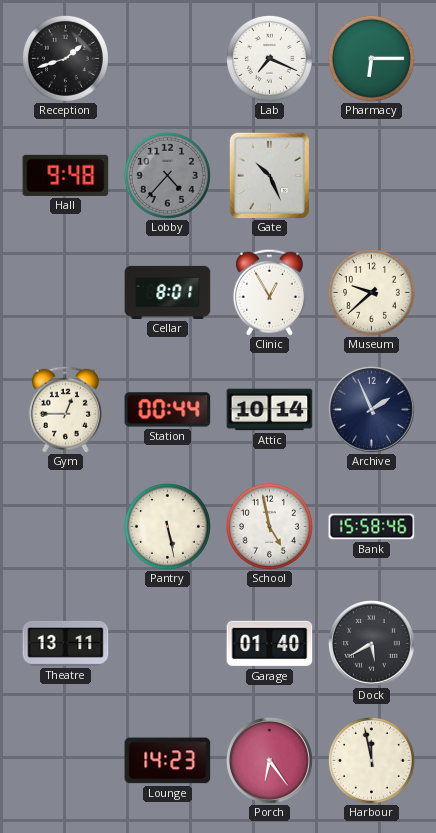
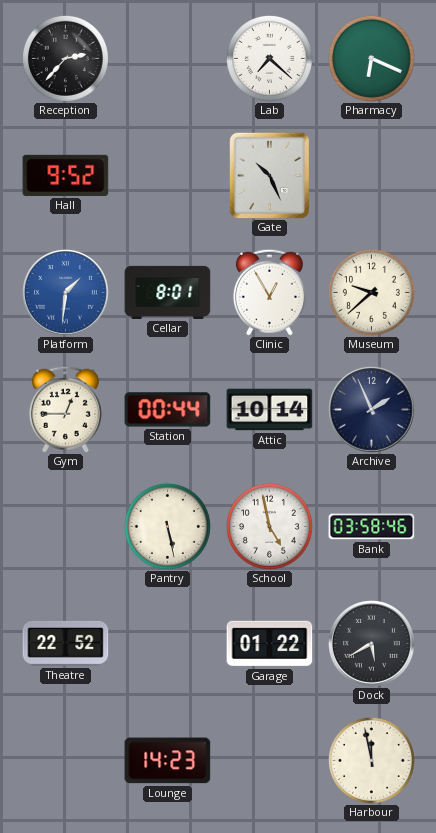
Reception: 1:42 -> 2:37 (65, 58)
Lab: 7:19 -> 7:22 (269, 58)
Pharmacy: 6:15 -> 6:19 (371, 58)
Hall: 9:48 -> 9:52 (66, 175)
Lobby: 4:37 -> none (167, 175)
Platform: none -> 1:31 (66, 293)
Bank: 15:58 -> 03:58 (372, 527)
Theatre: 13:11 -> 22:52 (66, 643)
Garage: 01:40 -> 01:22 (270, 644)
Porch: 6:24 -> none (270, 761)
